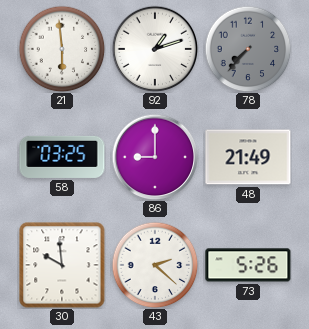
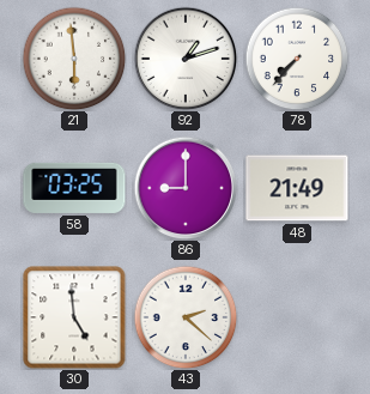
78 dial: grey -> white (297, 59)
30: 9:59 -> 4:59 (74, 317)
73: 5:26 -> none (248, 265)
